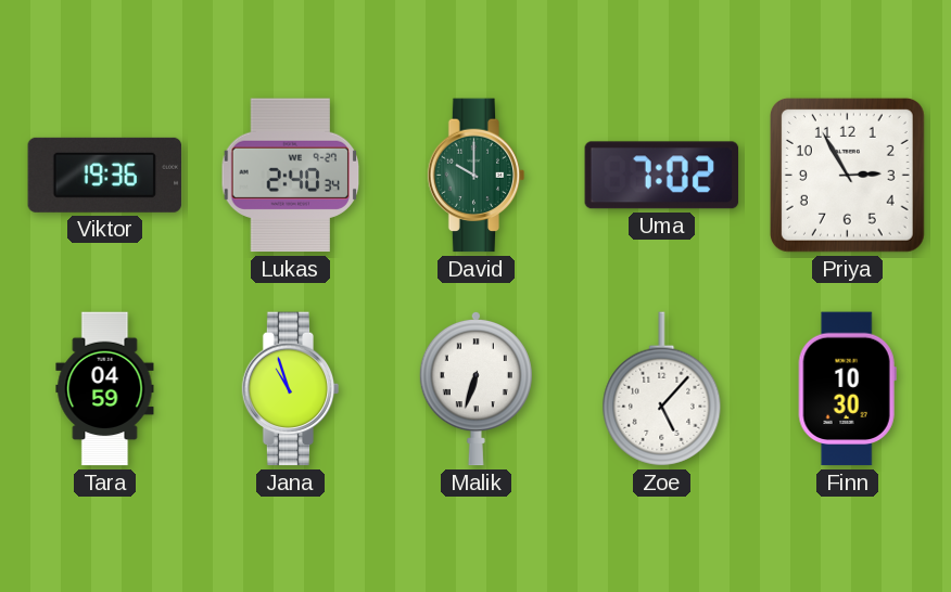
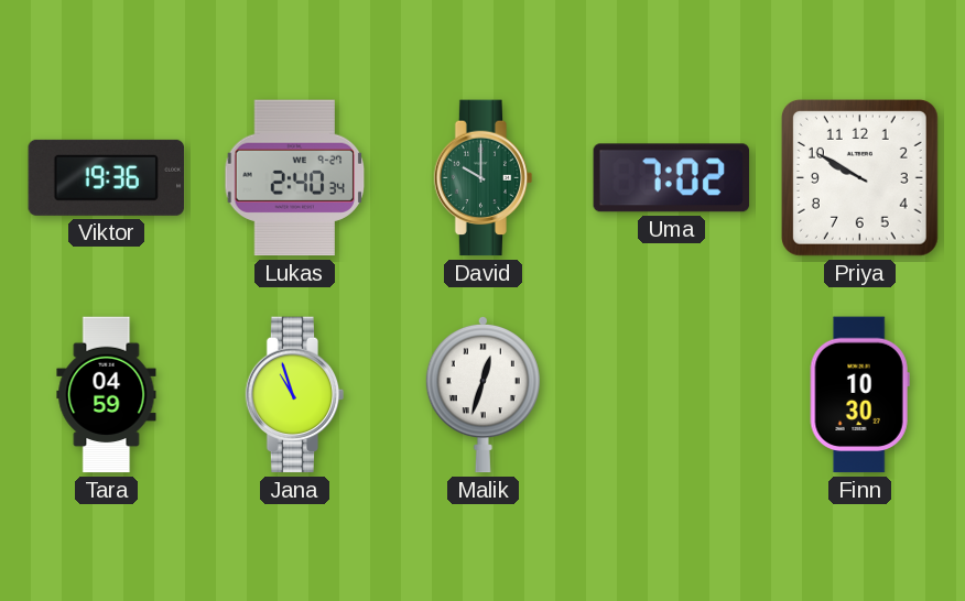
Priya: 2:55 -> 9:50 (859, 177)
Malik: 6:33 -> 12:33 (482, 394)
Zoe: 5:07 -> none (662, 389)
